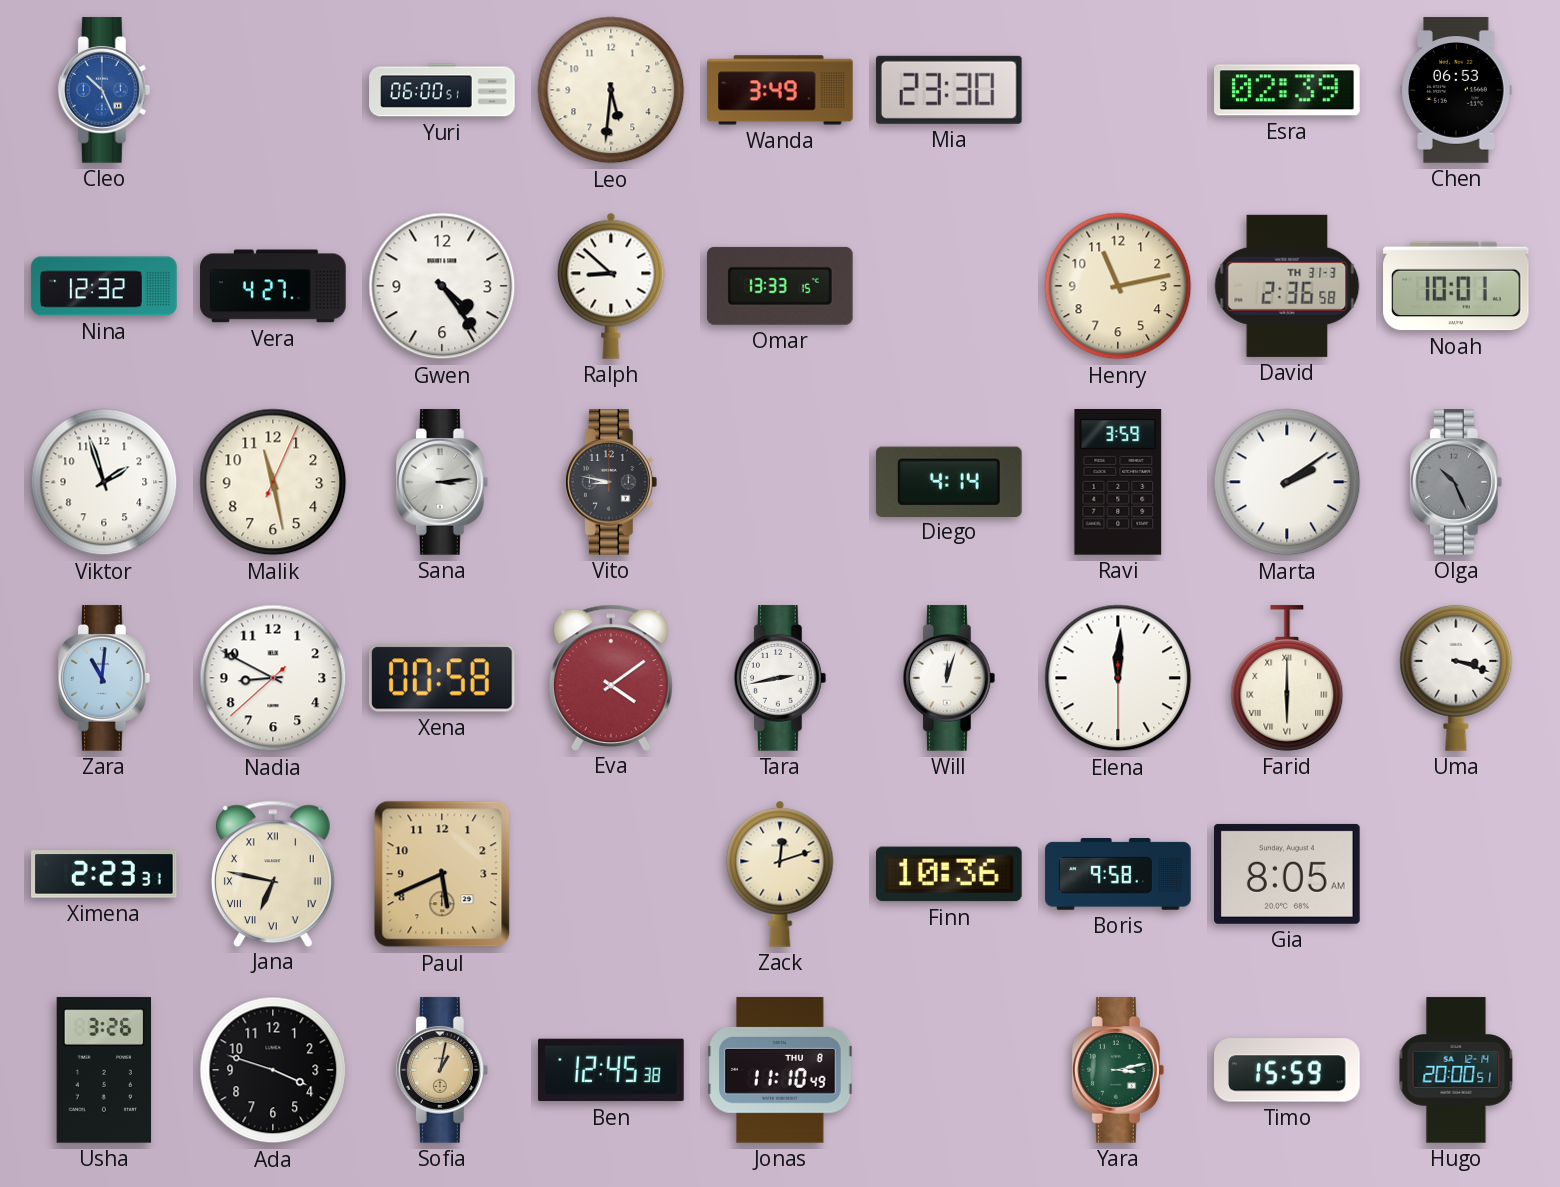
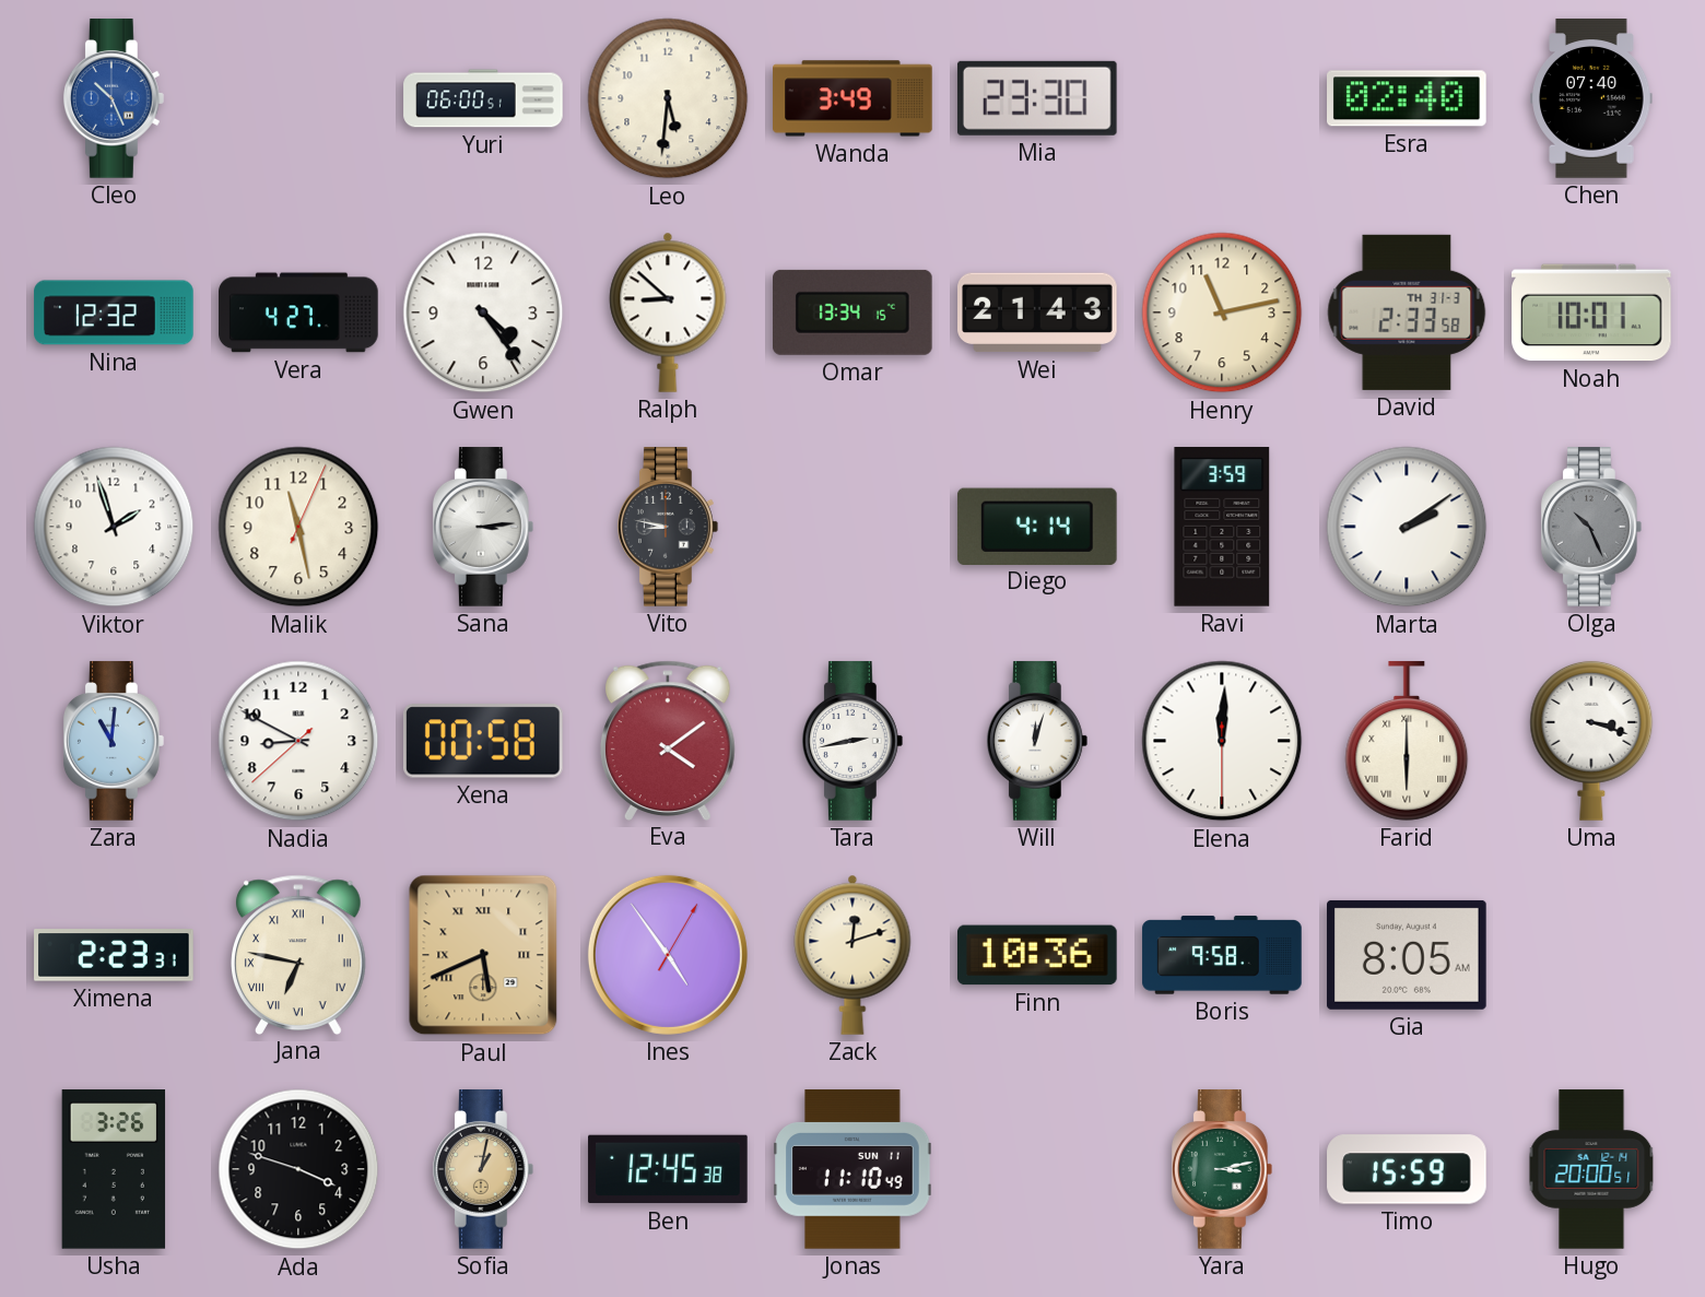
Esra: 02:39 -> 02:40 (1408, 98)
Chen: 06:53 -> 07:40 (1591, 98)
Omar: 13:33 -> 13:34 (854, 313)
Wei: none -> 21:43 (1037, 313)
David: 2:36 -> 2:33 (1407, 313)
Paul numerals: Arabic -> Roman (483, 955)
Ines: none -> 4:54 (668, 955)
Jonas date: THU 8 -> SUN 11 (852, 1169)
